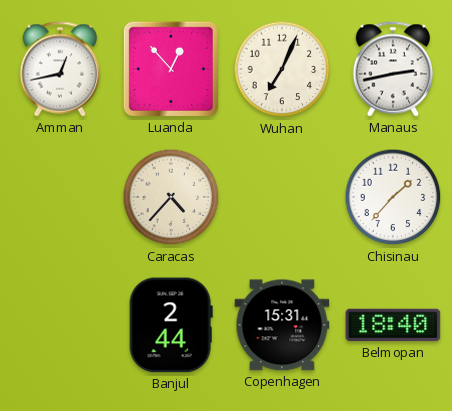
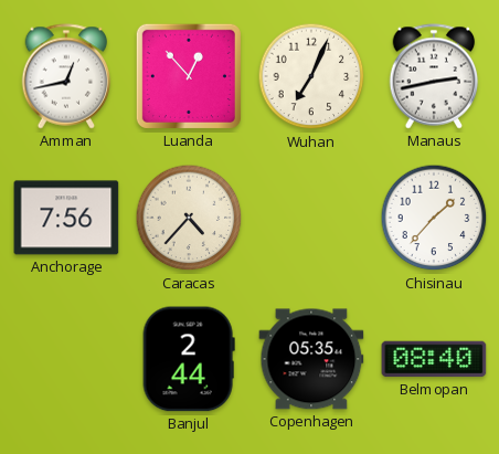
Anchorage: none -> 7:56 (66, 218)
Copenhagen: 15:31 -> 05:35 (311, 359)
Belmopan: 18:40 -> 08:40 (434, 359)
